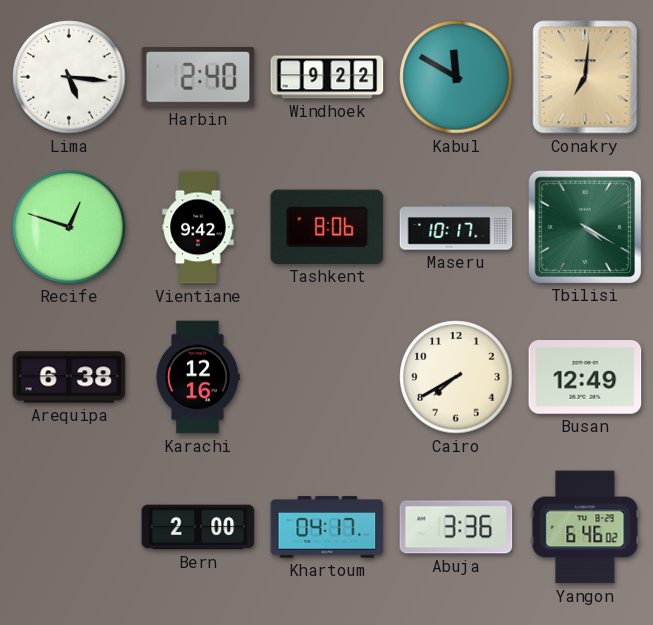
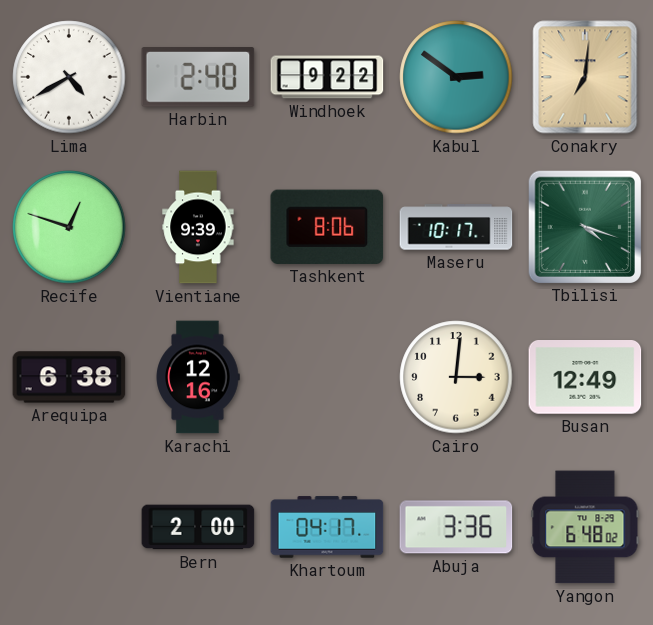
Lima: 5:16 -> 4:40 (69, 77)
Kabul: 11:50 -> 2:51 (456, 77)
Vientiane: 9:42 -> 9:39 (198, 227)
Tbilisi: 4:20 -> 4:18 (584, 226)
Cairo: 7:40 -> 3:01 (456, 377)
Yangon: 6:46 -> 6:48 (585, 527)
